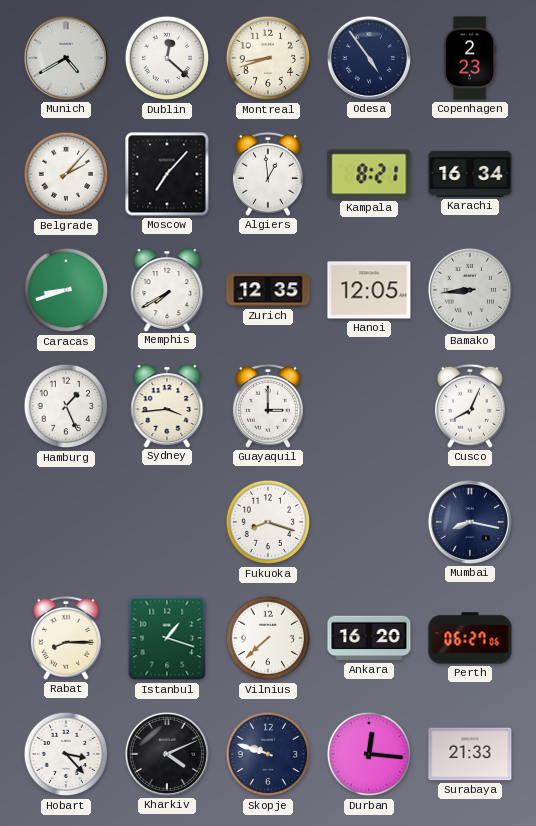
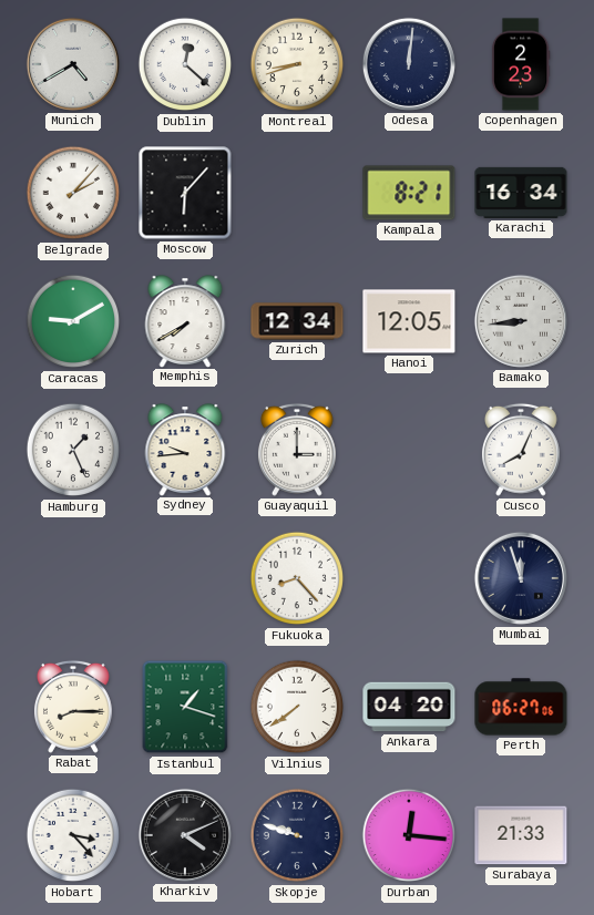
Odesa: 4:54 -> 12:01 (409, 64)
Moscow: 7:07 -> 6:07 (185, 193)
Algiers: 12:59 -> none (268, 174)
Caracas: 8:42 -> 9:10 (73, 321)
Zurich: 12:35 -> 12:34 (297, 321)
Sydney: 3:44 -> 9:44 (185, 450)
Fukuoka: 8:18 -> 8:23 (297, 578)
Mumbai: 8:17 -> 11:57 (521, 578)
Vilnius: 7:38 -> 7:39 (297, 707)
Ankara: 16:20 -> 04:20 (409, 707)
